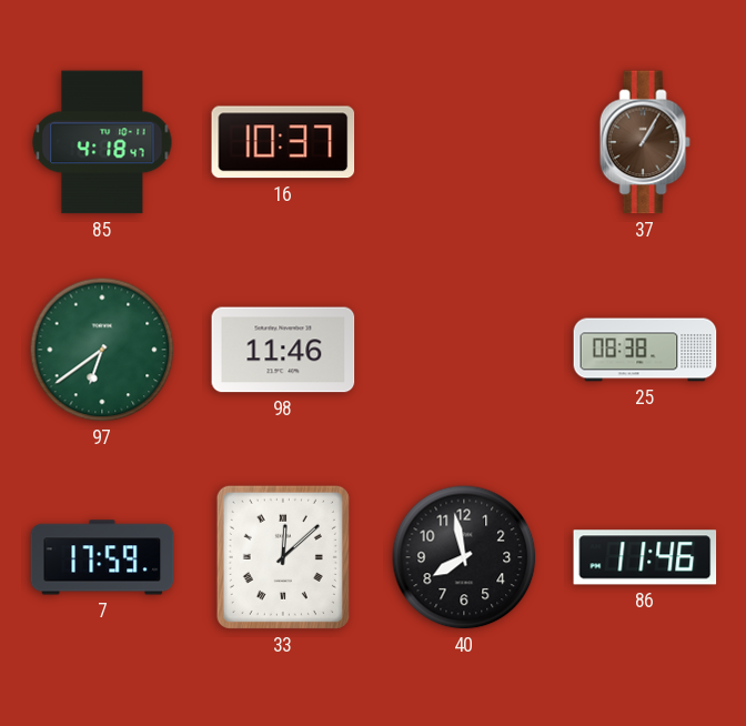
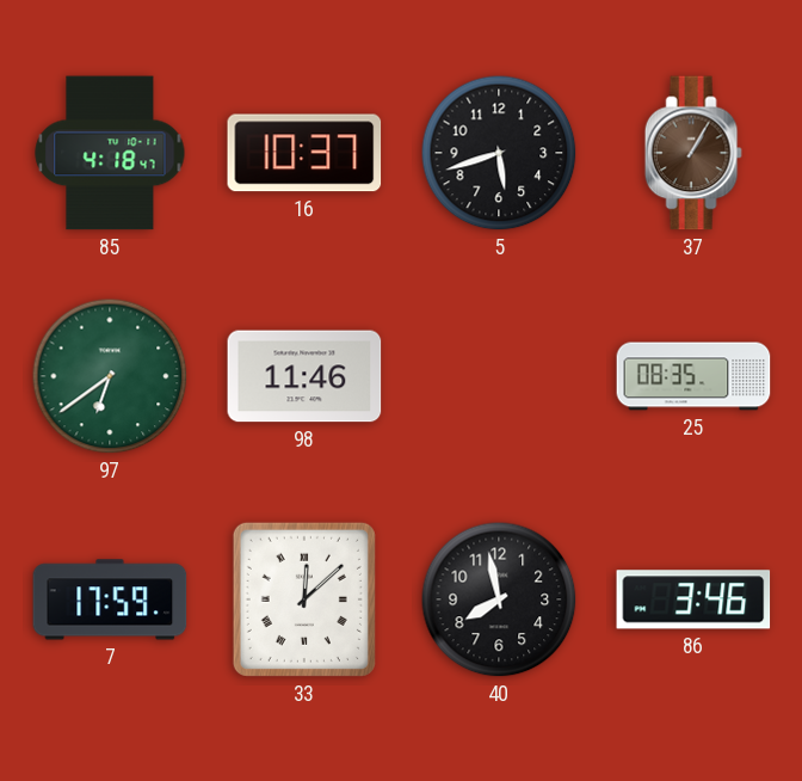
5: none -> 5:42 (499, 153)
25: 08:38 -> 08:35 (693, 376)
86: 11:46 -> 3:46 (693, 599)
